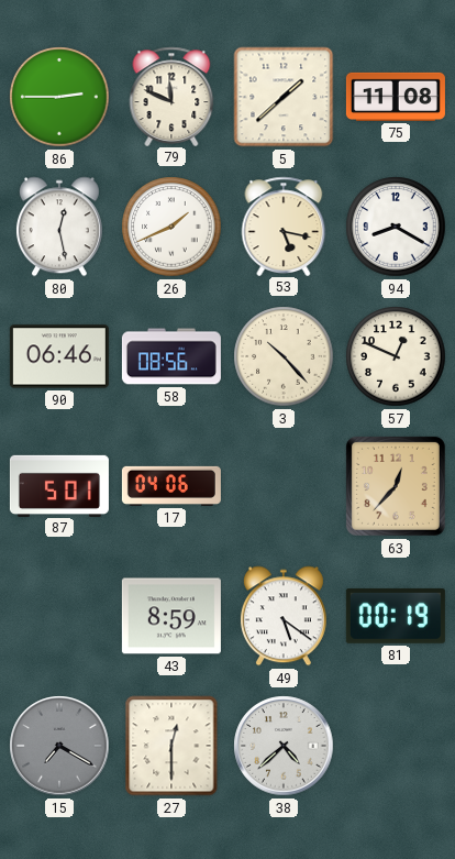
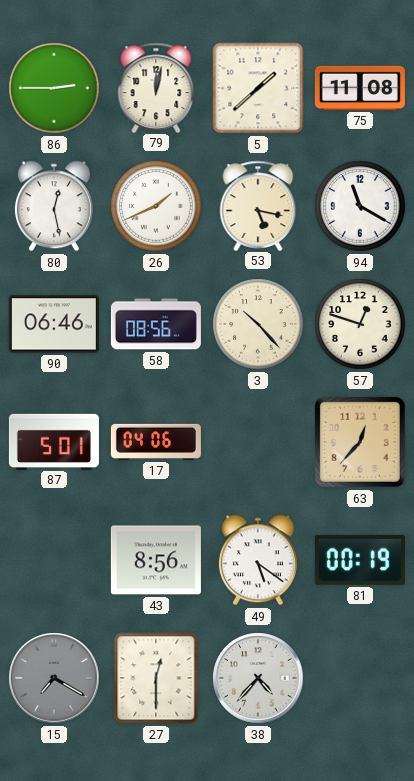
79: 11:49 -> 12:02 (156, 87)
94: 8:20 -> 11:20 (360, 206)
57: 12:49 -> 12:48 (360, 324)
43: 8:59 -> 8:56 (156, 560)
38: 4:38 -> 4:37 (258, 678)
